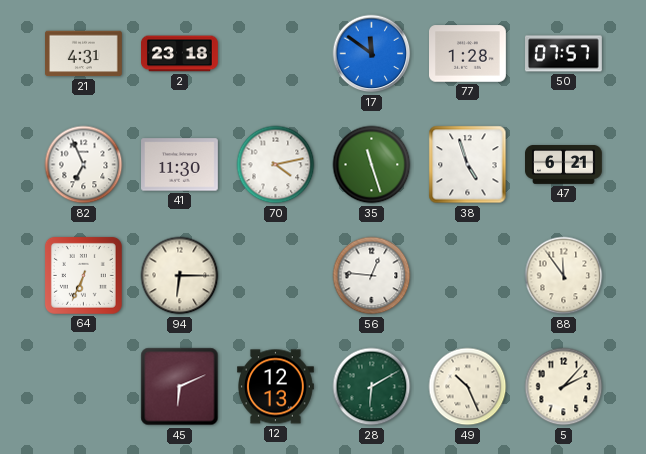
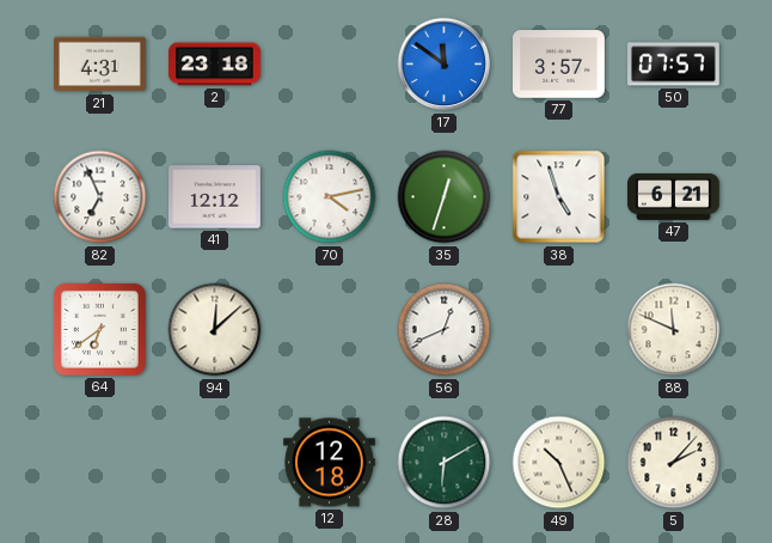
77: 1:28 -> 3:57 (559, 65)
41: 11:30 -> 12:12 (215, 197)
35: 11:27 -> 12:33 (445, 197)
64: 6:34 -> 6:39 (99, 329)
94: 6:15 -> 12:08 (215, 330)
56: 12:46 -> 12:41 (445, 330)
88: 11:54 -> 11:49 (674, 330)
45: 6:11 -> none (180, 387)
12: 12:13 -> 12:18 (330, 463)
